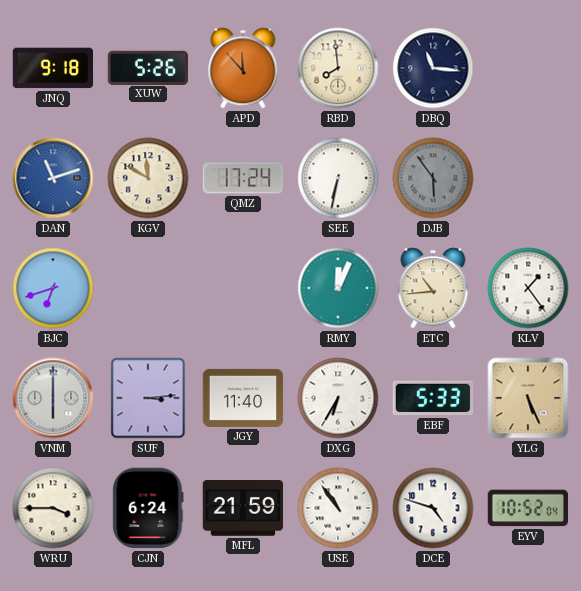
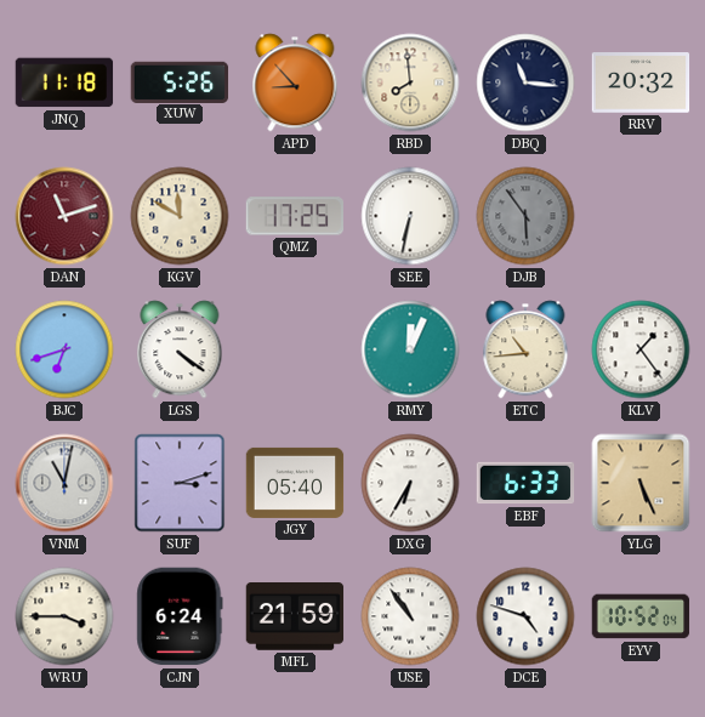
JNQ: 9:18 -> 11:18 (64, 82)
APD: 11:53 -> 8:53 (295, 82)
RRV: none -> 20:32 (641, 82)
DAN dial: blue -> burgundy (64, 216)
QMZ: 17:24 -> 17:25 (294, 216)
LGS: none -> 4:21 (180, 349)
VNM: 6:00 -> 11:02 (64, 483)
SUF: 3:14 -> 3:12 (180, 483)
JGY: 11:40 -> 05:40 (295, 483)
EBF: 5:33 -> 6:33 (525, 483)
